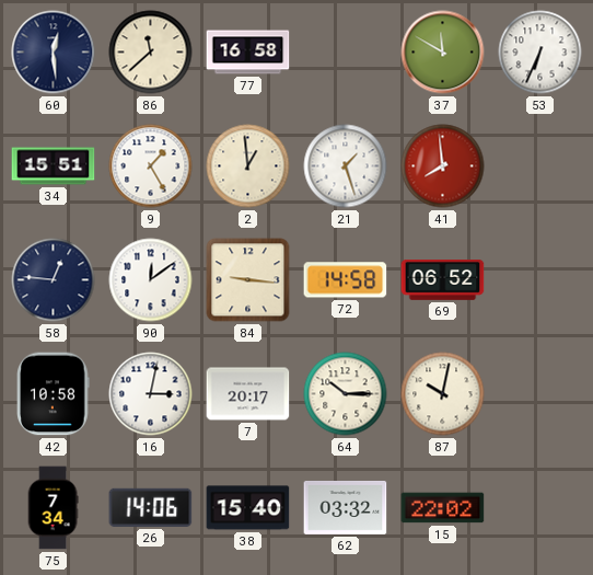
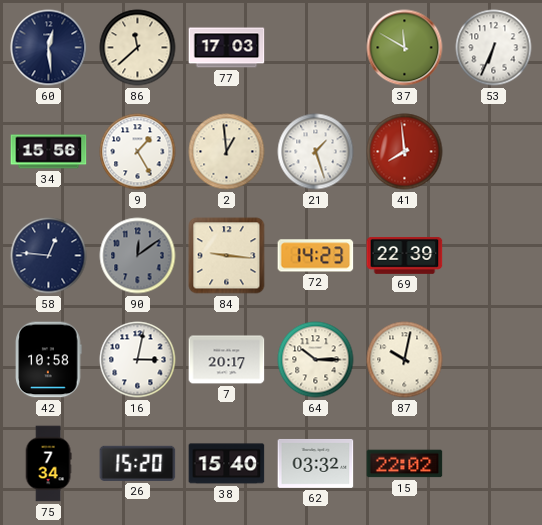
77: 16:58 -> 17:03 (227, 48)
34: 15:51 -> 15:56 (49, 152)
90 dial: white -> grey (138, 256)
72: 14:58 -> 14:23 (316, 256)
69: 06:52 -> 22:39 (405, 256)
26: 14:06 -> 15:20 (138, 463)
